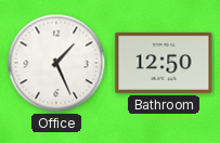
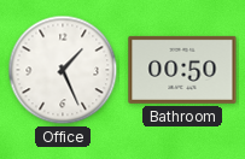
Bathroom: 12:50 -> 00:50 (182, 70)
